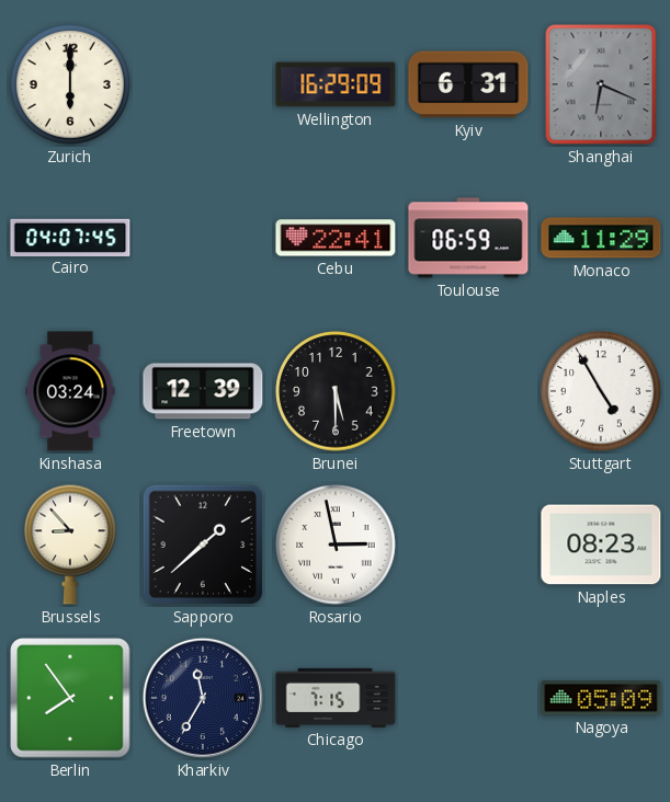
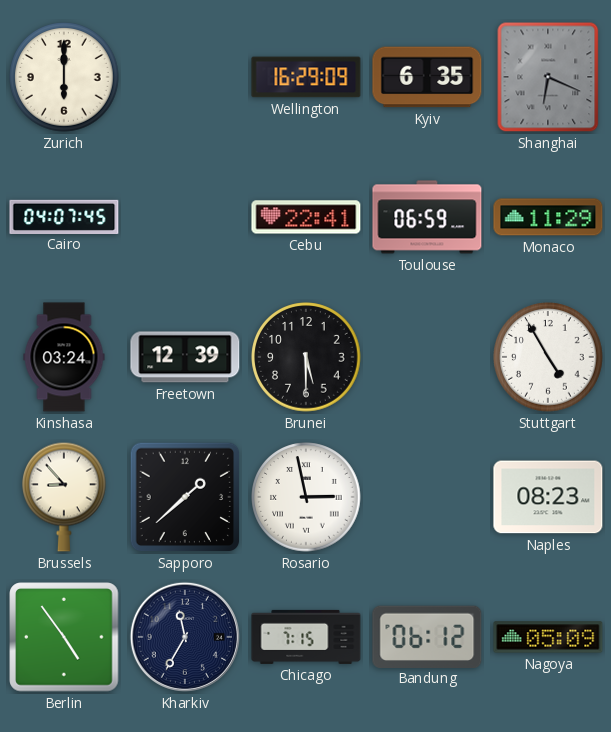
Kyiv: 6:31 -> 6:35 (427, 77)
Berlin: 7:54 -> 4:54 (64, 637)
Bandung: none -> 06:12 (427, 636)
